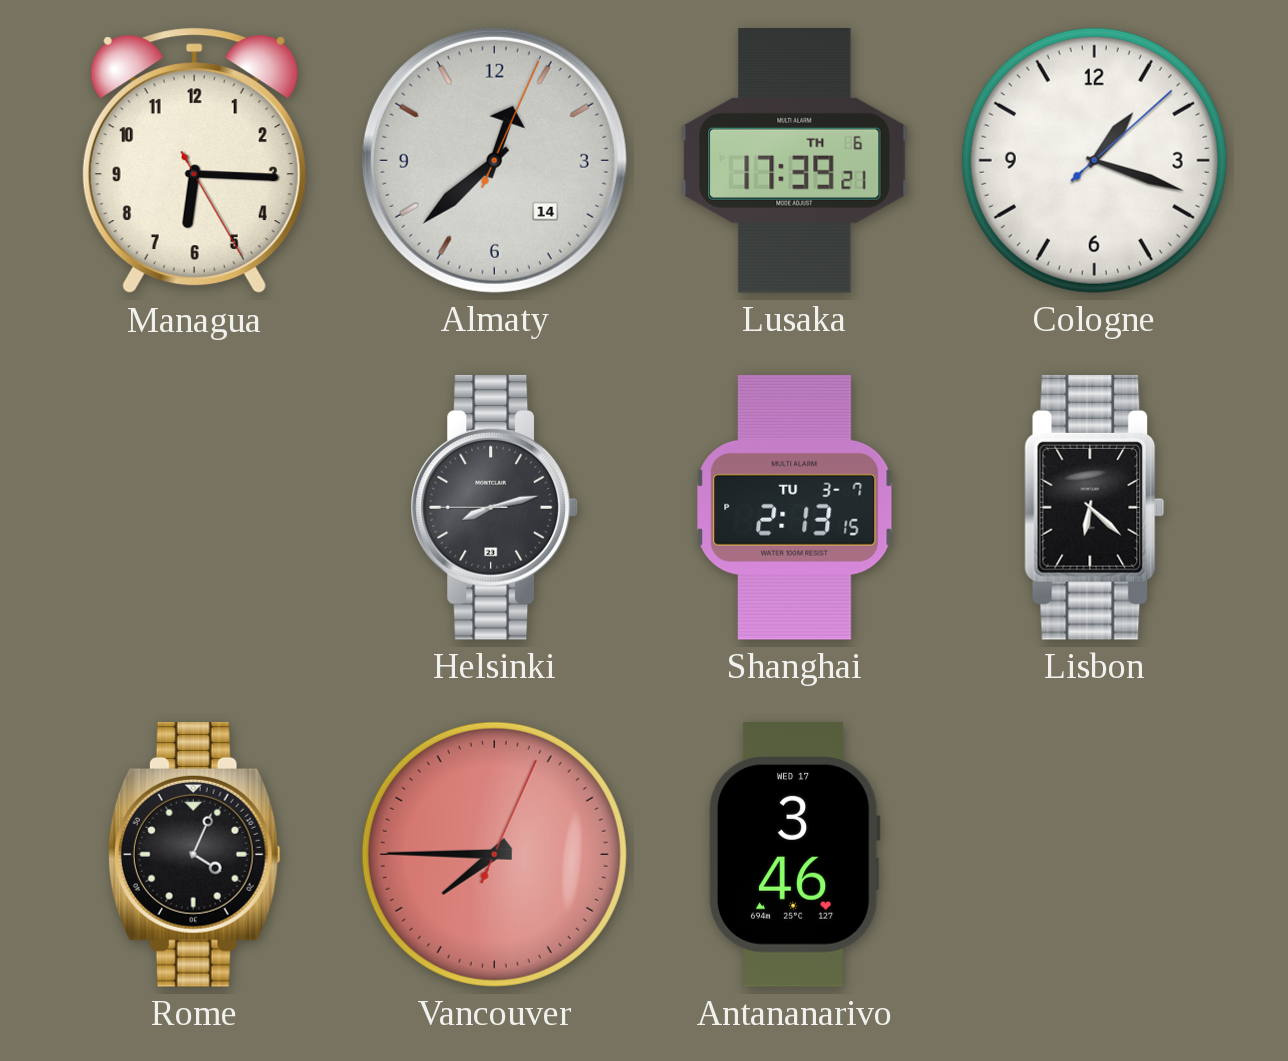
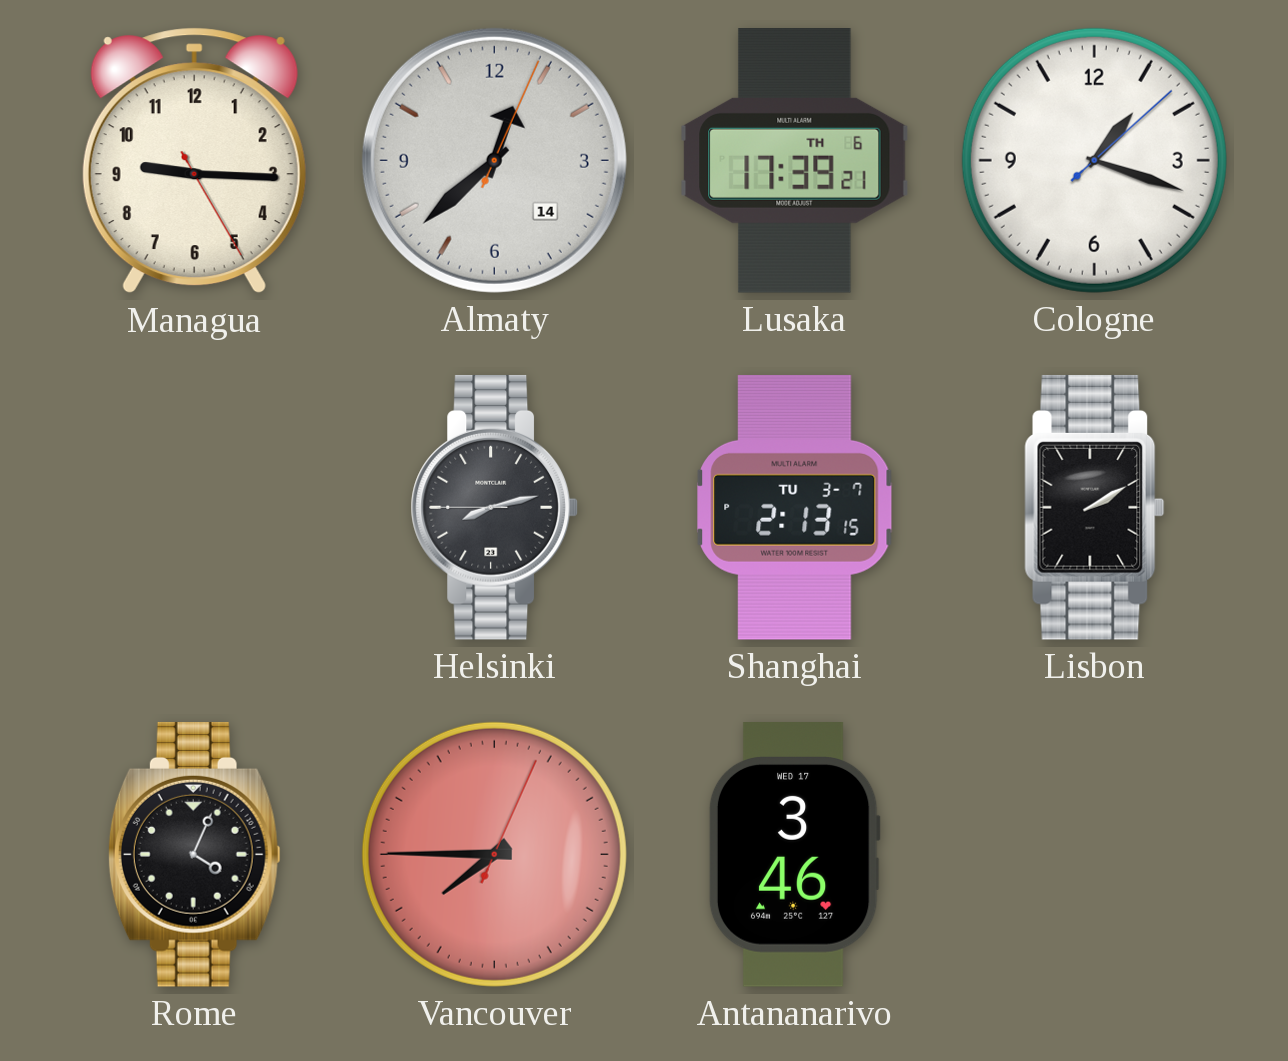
Managua: 6:15 -> 9:15 (194, 161)
Lisbon: 6:22 -> 2:10 (1095, 507)
